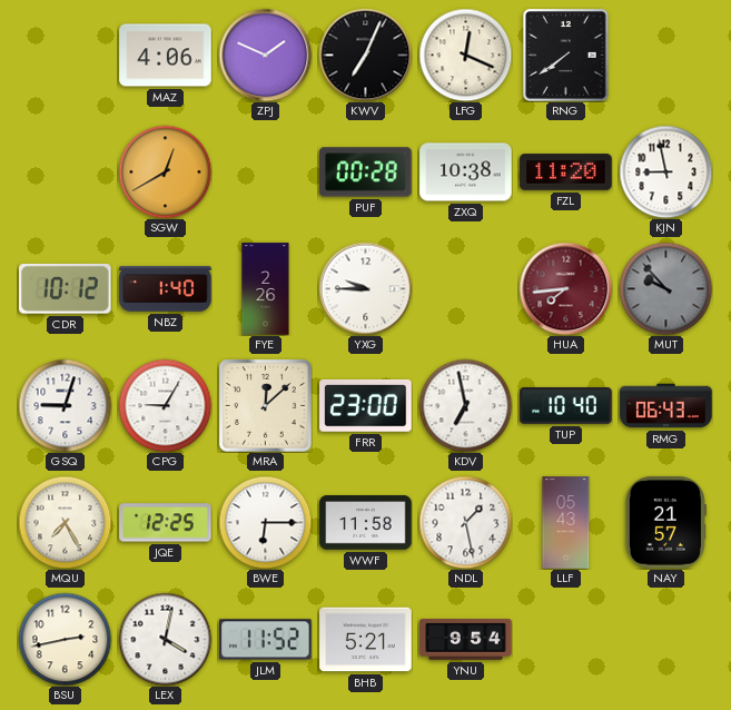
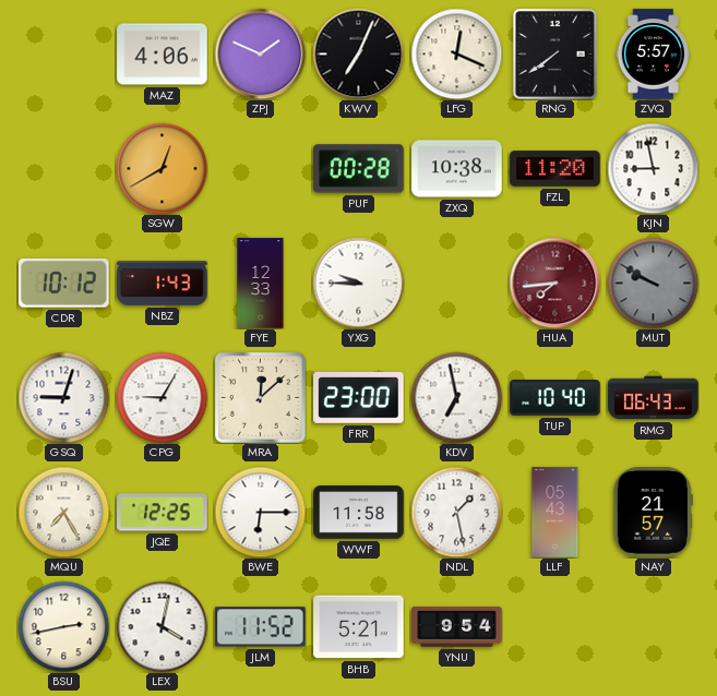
ZVQ: none -> 5:57 (654, 55)
NBZ: 1:40 -> 1:43 (163, 284)
FYE: 2:26 -> 12:33 (261, 284)
MUT: 9:53 -> 9:50 (653, 283)
